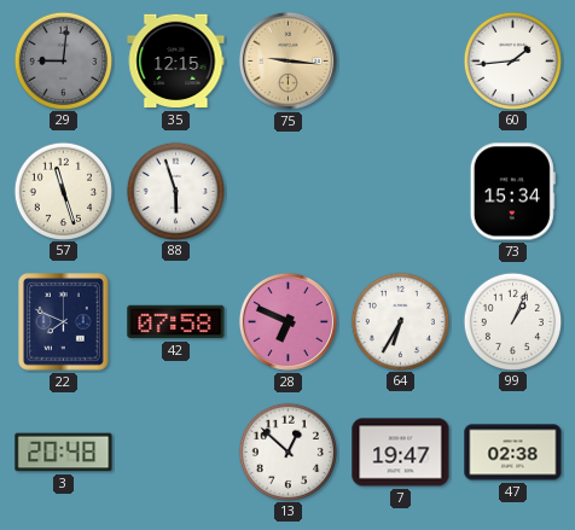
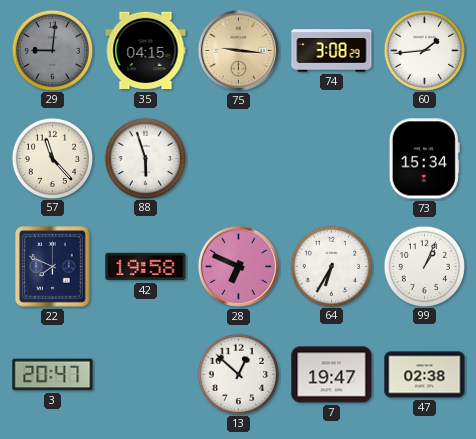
35: 12:15 -> 04:15 (146, 51)
74: none -> 3:08 (332, 51)
57: 11:27 -> 11:23 (52, 158)
42: 07:58 -> 19:58 (146, 267)
3: 20:48 -> 20:47 (53, 375)
